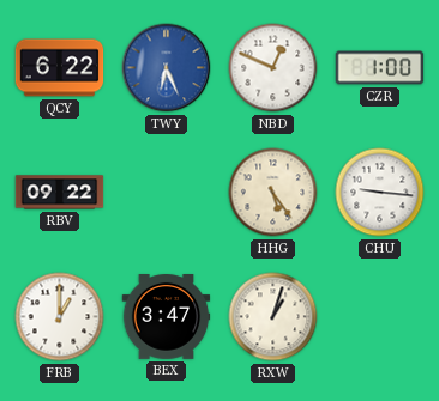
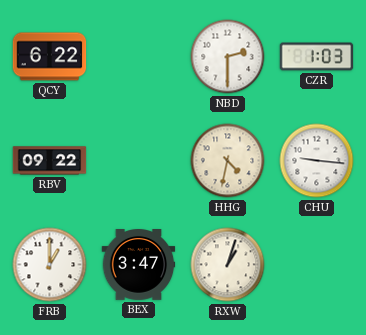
TWY: 6:26 -> none (167, 68)
NBD: 12:49 -> 2:30 (228, 57)
CZR: 1:00 -> 1:03 (317, 57)
HHG: 5:24 -> 4:32 (228, 161)
